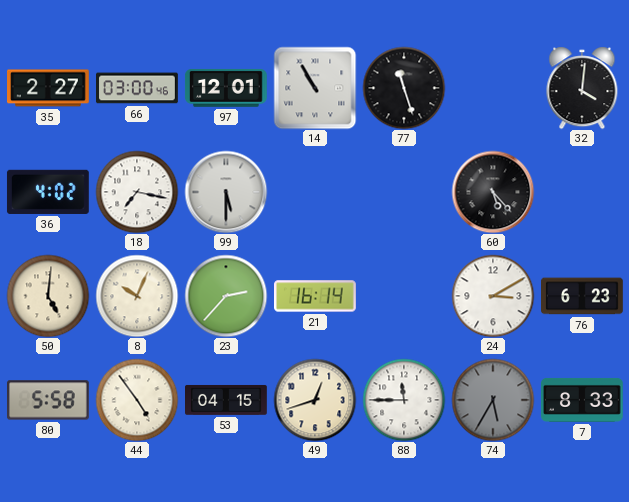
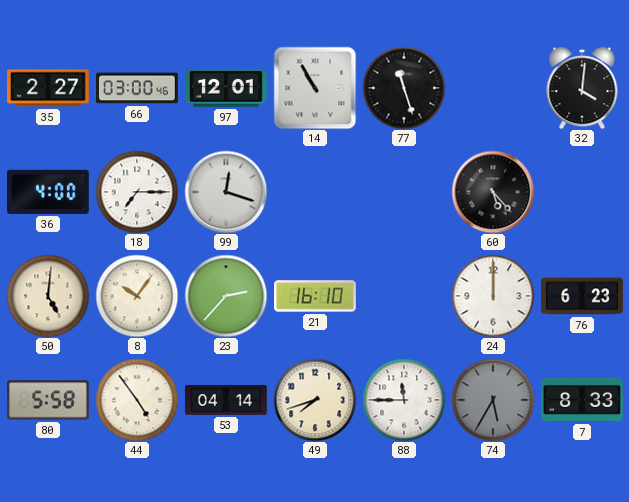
36: 4:02 -> 4:00 (48, 192)
18: 7:17 -> 7:15 (137, 192)
99: 5:30 -> 12:18 (226, 192)
8: 10:04 -> 10:06 (137, 296)
21: 16:14 -> 16:10 (316, 296)
24: 3:10 -> 12:00 (493, 296)
53: 04:15 -> 04:14 (227, 400)
49: 12:42 -> 7:42 (315, 400)
